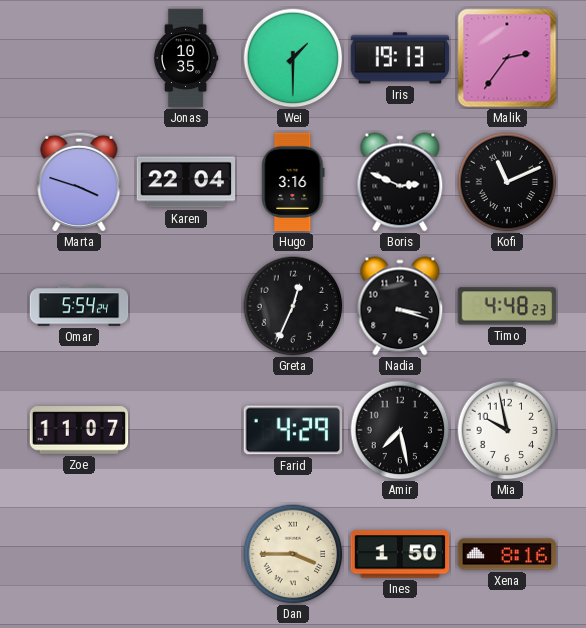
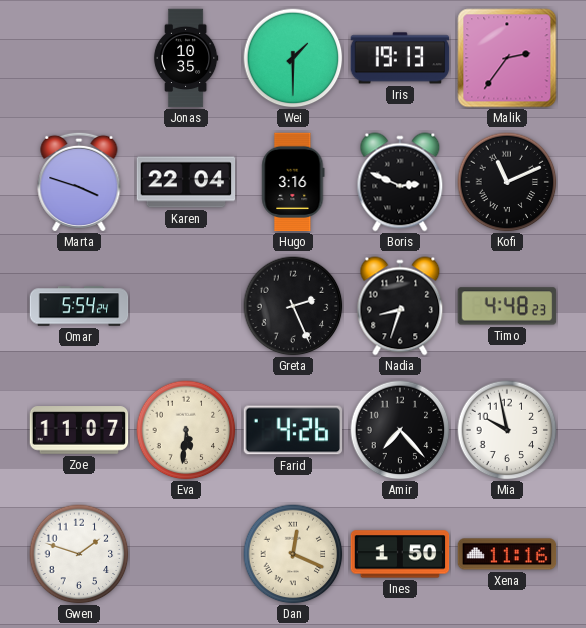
Greta: 12:34 -> 2:26 (293, 306)
Nadia: 3:18 -> 8:33 (400, 306)
Eva: none -> 5:31 (186, 430)
Farid: 4:29 -> 4:26 (292, 430)
Amir: 7:28 -> 7:23 (400, 430)
Gwen: none -> 1:48 (79, 554)
Dan: 3:45 -> 12:19 (293, 554)
Xena: 8:16 -> 11:16 (507, 554)
